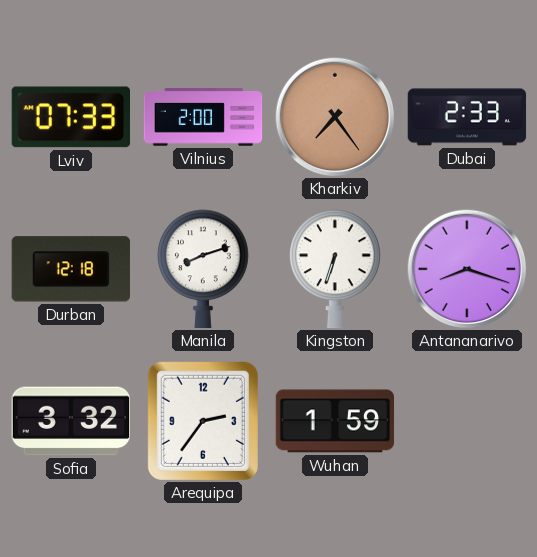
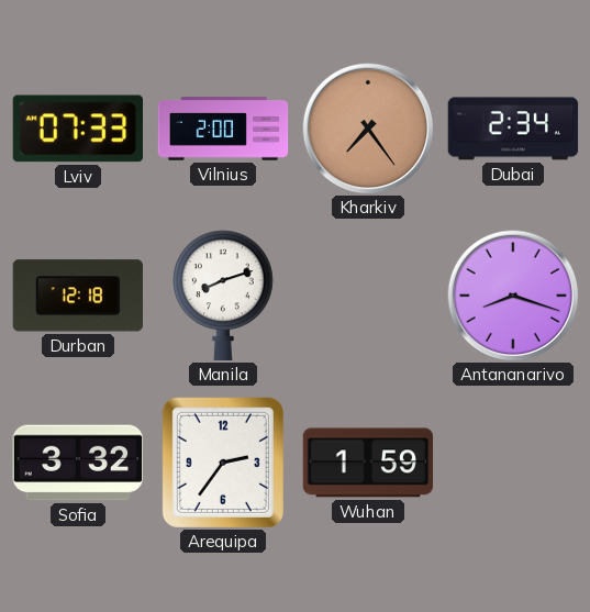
Dubai: 2:33 -> 2:34 (513, 129)
Kingston: 6:33 -> none (336, 269)
